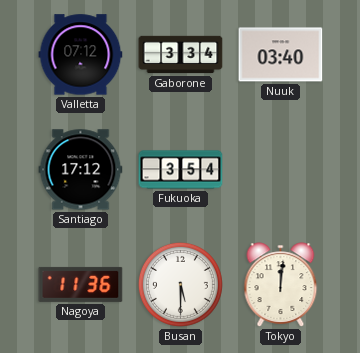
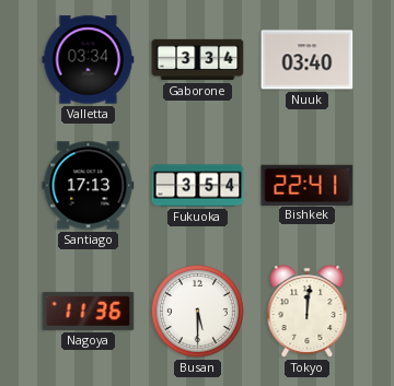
Valletta: 07:12 -> 03:34 (89, 60)
Santiago: 17:12 -> 17:13 (89, 186)
Bishkek: none -> 22:41 (308, 185)
